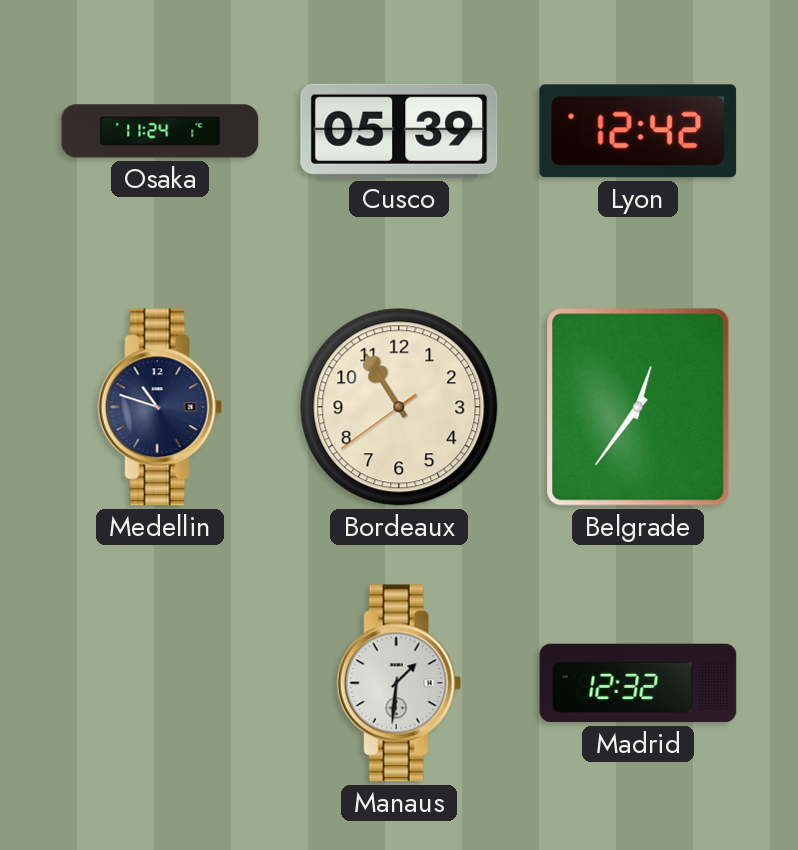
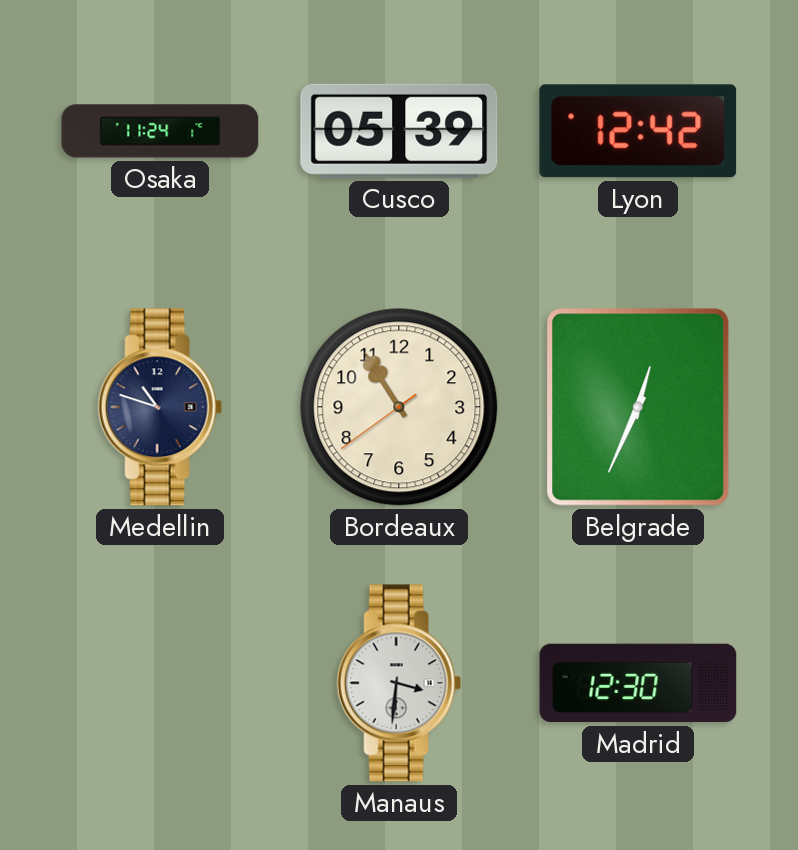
Belgrade: 12:36 -> 12:34 (638, 407)
Manaus: 1:31 -> 3:31 (399, 683)
Madrid: 12:32 -> 12:30 (638, 683)
